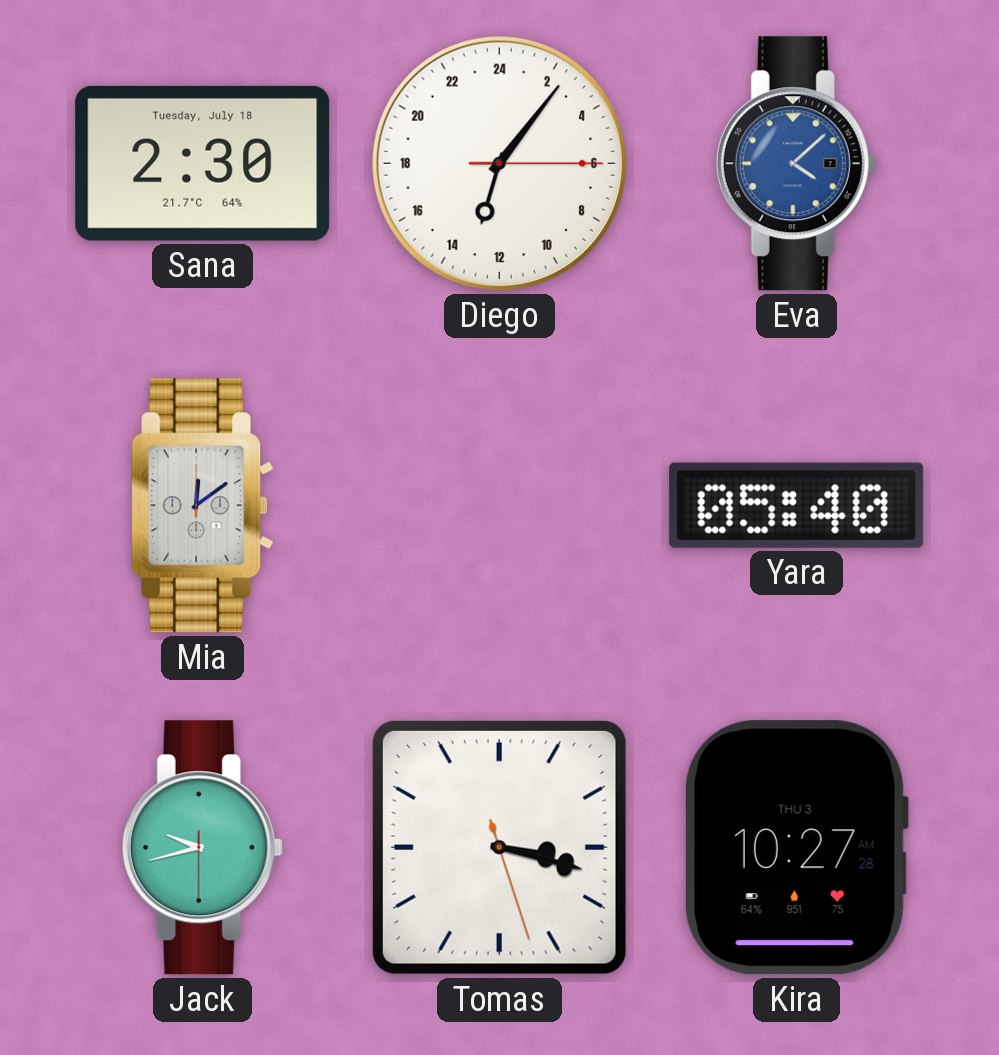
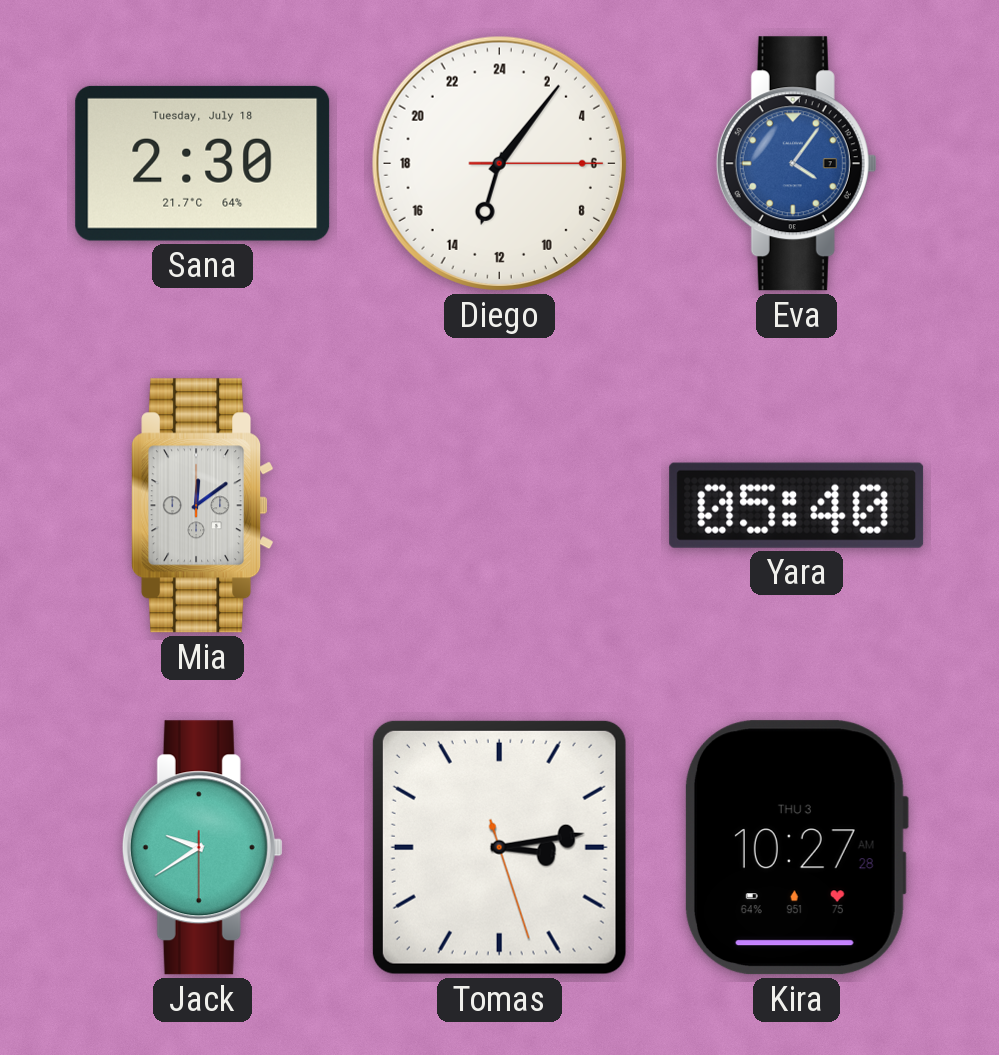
Eva: 4:08 -> 4:06 (796, 164)
Jack: 9:42 -> 9:39 (202, 848)
Tomas: 3:17 -> 3:13 (499, 847)
